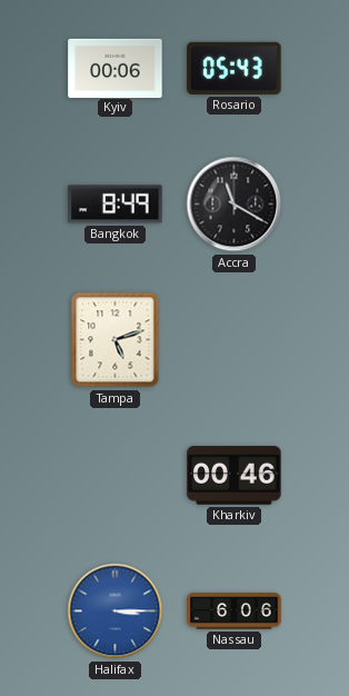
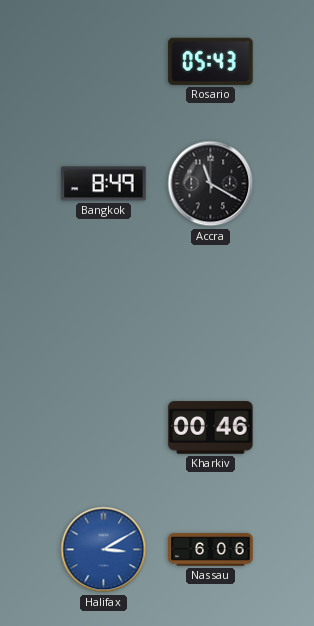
Kyiv: 00:06 -> none (116, 68)
Tampa: 5:12 -> none (116, 340)
Halifax: 3:15 -> 3:10 (104, 550)
